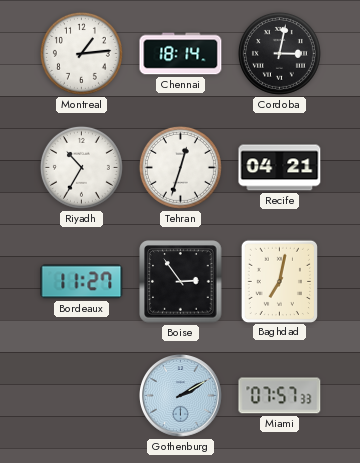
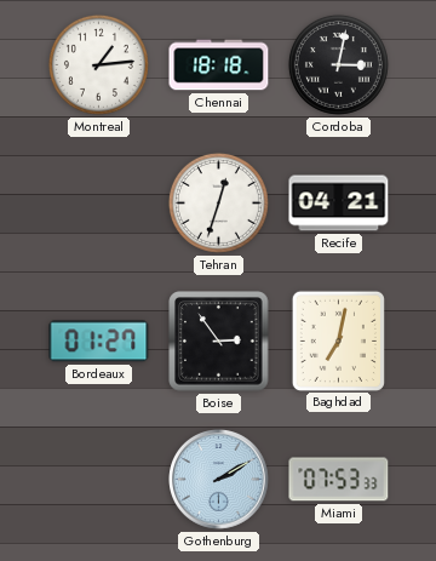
Chennai: 18:14 -> 18:18 (219, 65)
Riyadh: 10:35 -> none (81, 167)
Bordeaux: 11:27 -> 01:27 (99, 342)
Miami: 07:57 -> 07:53 (339, 480)
